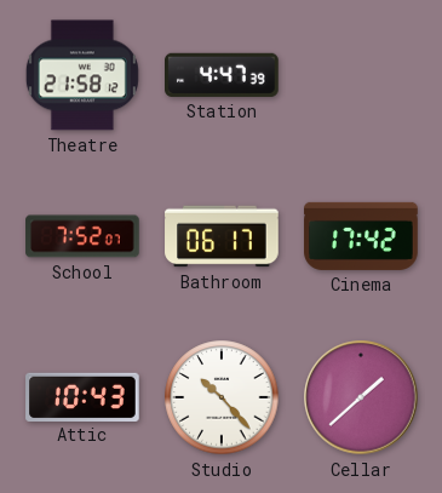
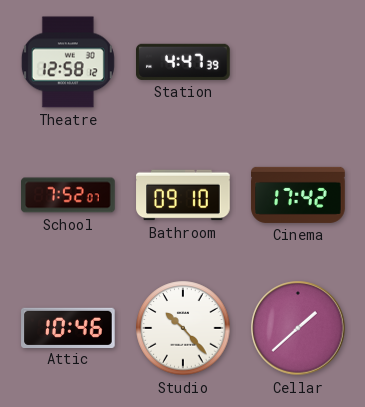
Theatre: 21:58 -> 12:58 (68, 62)
Bathroom: 06:17 -> 09:10 (183, 195)
Attic: 10:43 -> 10:46 (68, 327)
